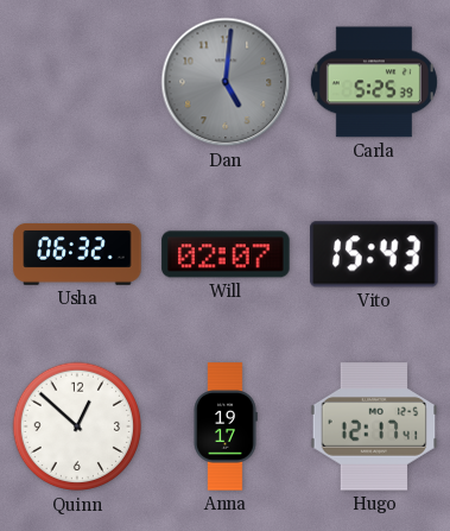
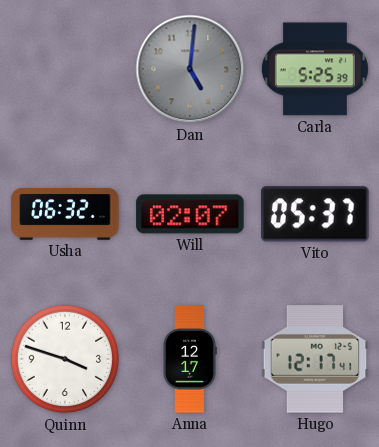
Vito: 15:43 -> 05:37 (315, 214)
Quinn: 12:52 -> 3:48 (65, 359)
Anna: 19:17 -> 12:17 (190, 359)
